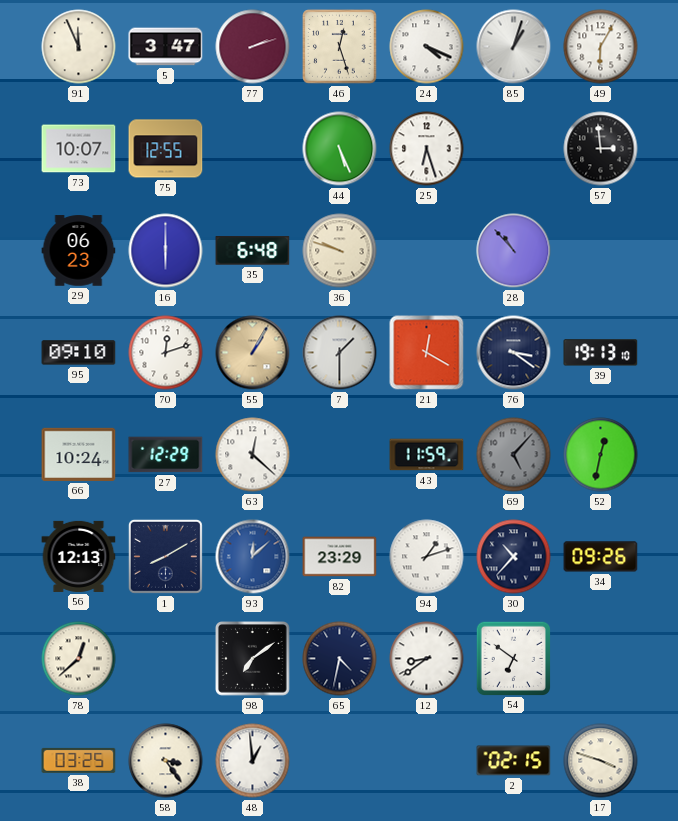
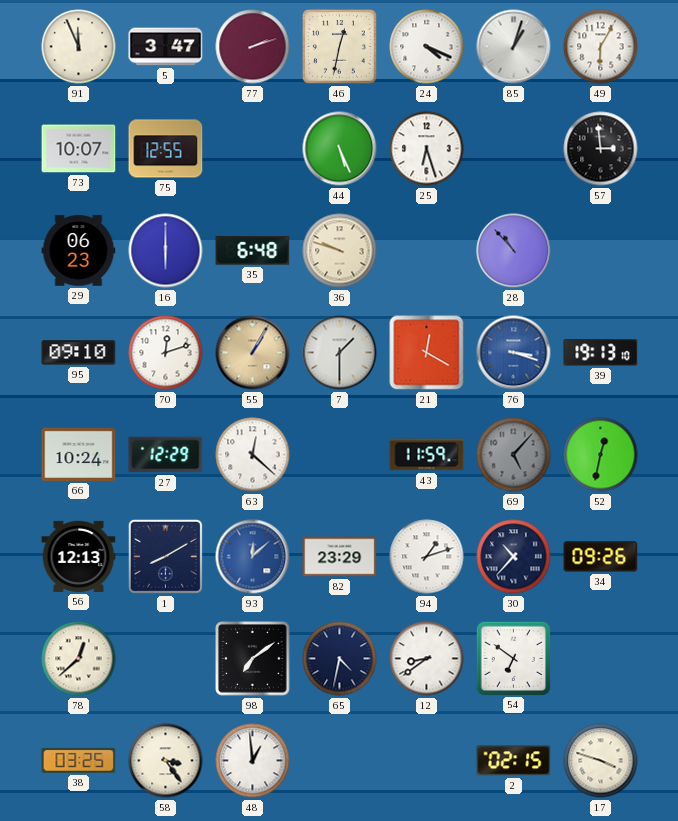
46: 12:27 -> 12:32 (340, 47)
76: 3:21 -> 3:18 (514, 353)
76 dial: navy -> blue (514, 353)
